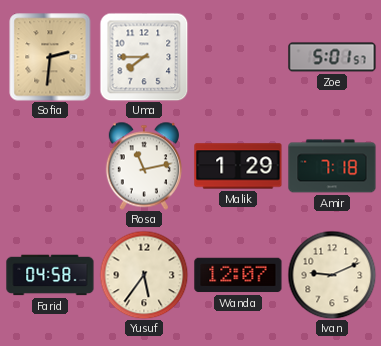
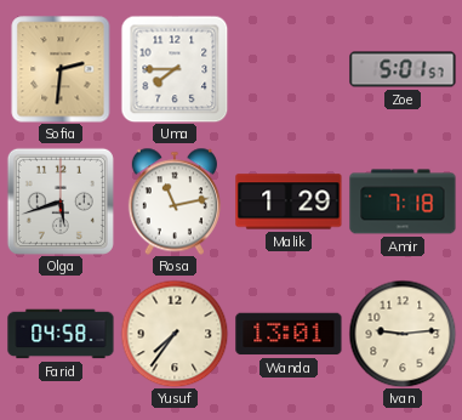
Olga: none -> 5:42 (61, 202)
Yusuf: 5:36 -> 7:36 (175, 334)
Wanda: 12:07 -> 13:01 (289, 334)
Ivan: 9:11 -> 9:14 (403, 334)
